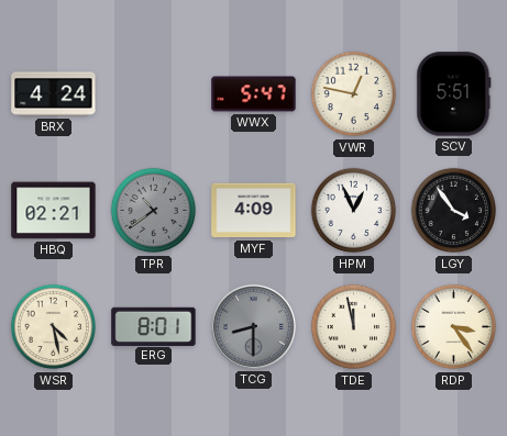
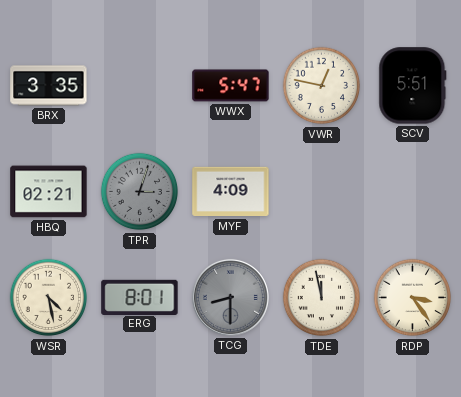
BRX: 4:24 -> 3:35 (49, 86)
TPR: 10:39 -> 3:03 (140, 192)
HPM: 12:56 -> none (354, 211)
LGY: 3:54 -> none (454, 211)
